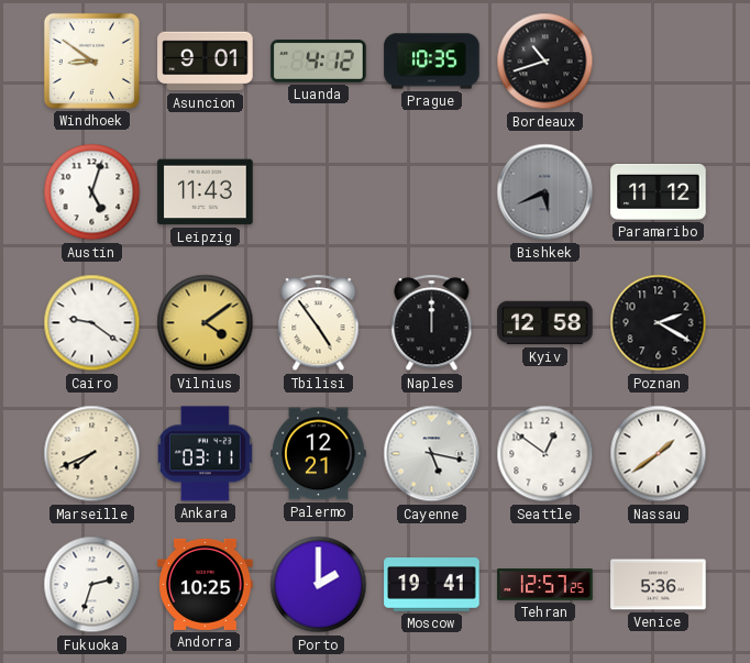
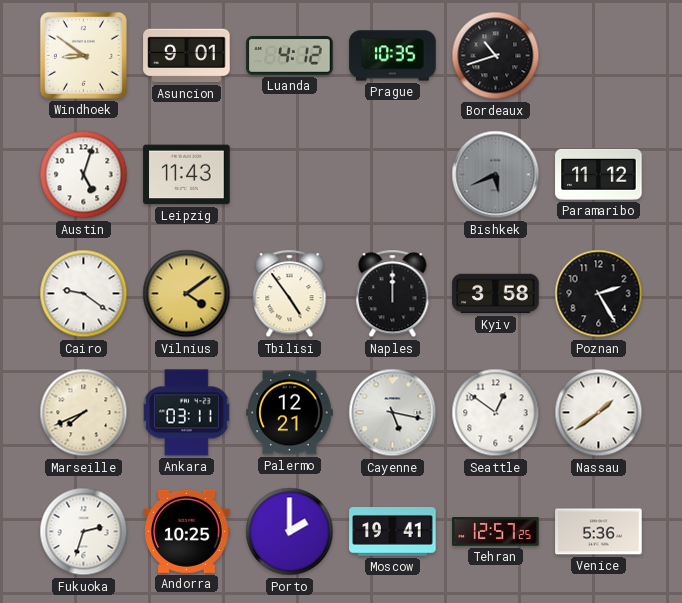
Kyiv: 12:58 -> 3:58 (496, 294)
Poznan: 2:20 -> 2:25 (599, 294)
